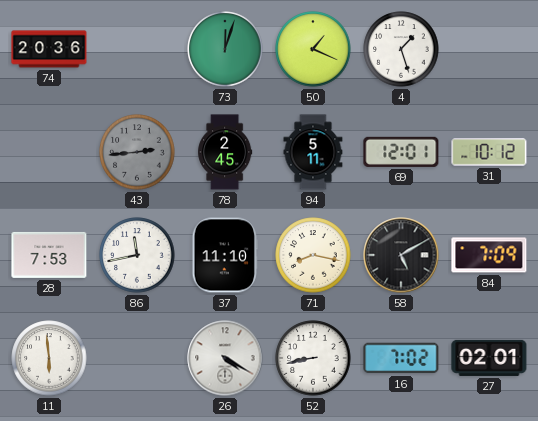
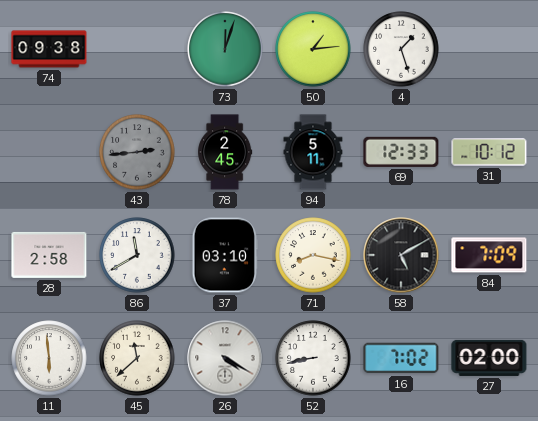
74: 20:36 -> 09:38 (49, 49)
50: 1:19 -> 1:14 (313, 49)
69: 12:01 -> 12:33 (401, 152)
28: 7:53 -> 2:58 (49, 255)
86: 11:43 -> 11:40 (137, 255)
37: 11:10 -> 03:10 (224, 255)
45: none -> 11:38 (137, 358)
27: 02:01 -> 02:00 (489, 358)
